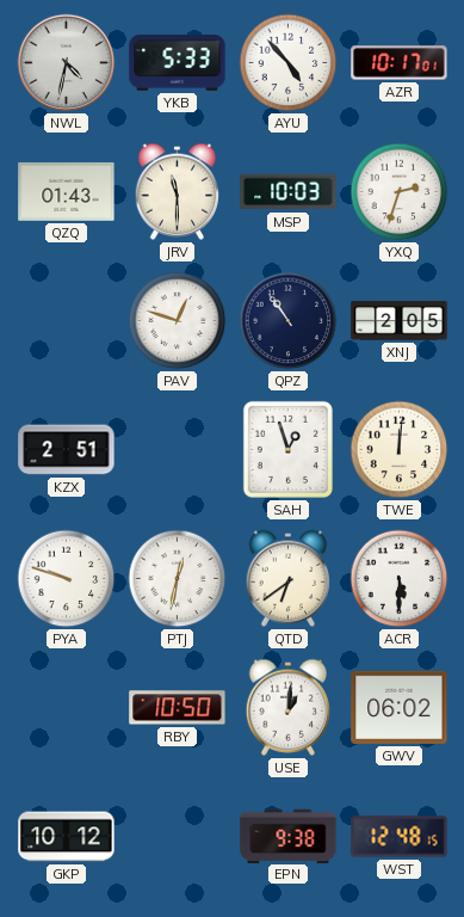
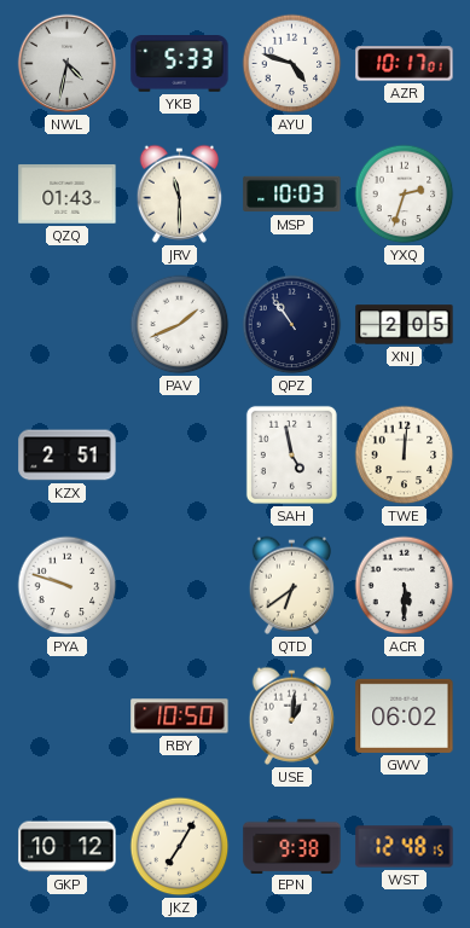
AYU: 4:53 -> 4:48 (292, 64)
PAV: 12:48 -> 1:41 (180, 325)
SAH: 12:57 -> 4:58 (291, 454)
PTJ: 12:32 -> none (178, 579)
JKZ: none -> 7:05 (180, 847)
